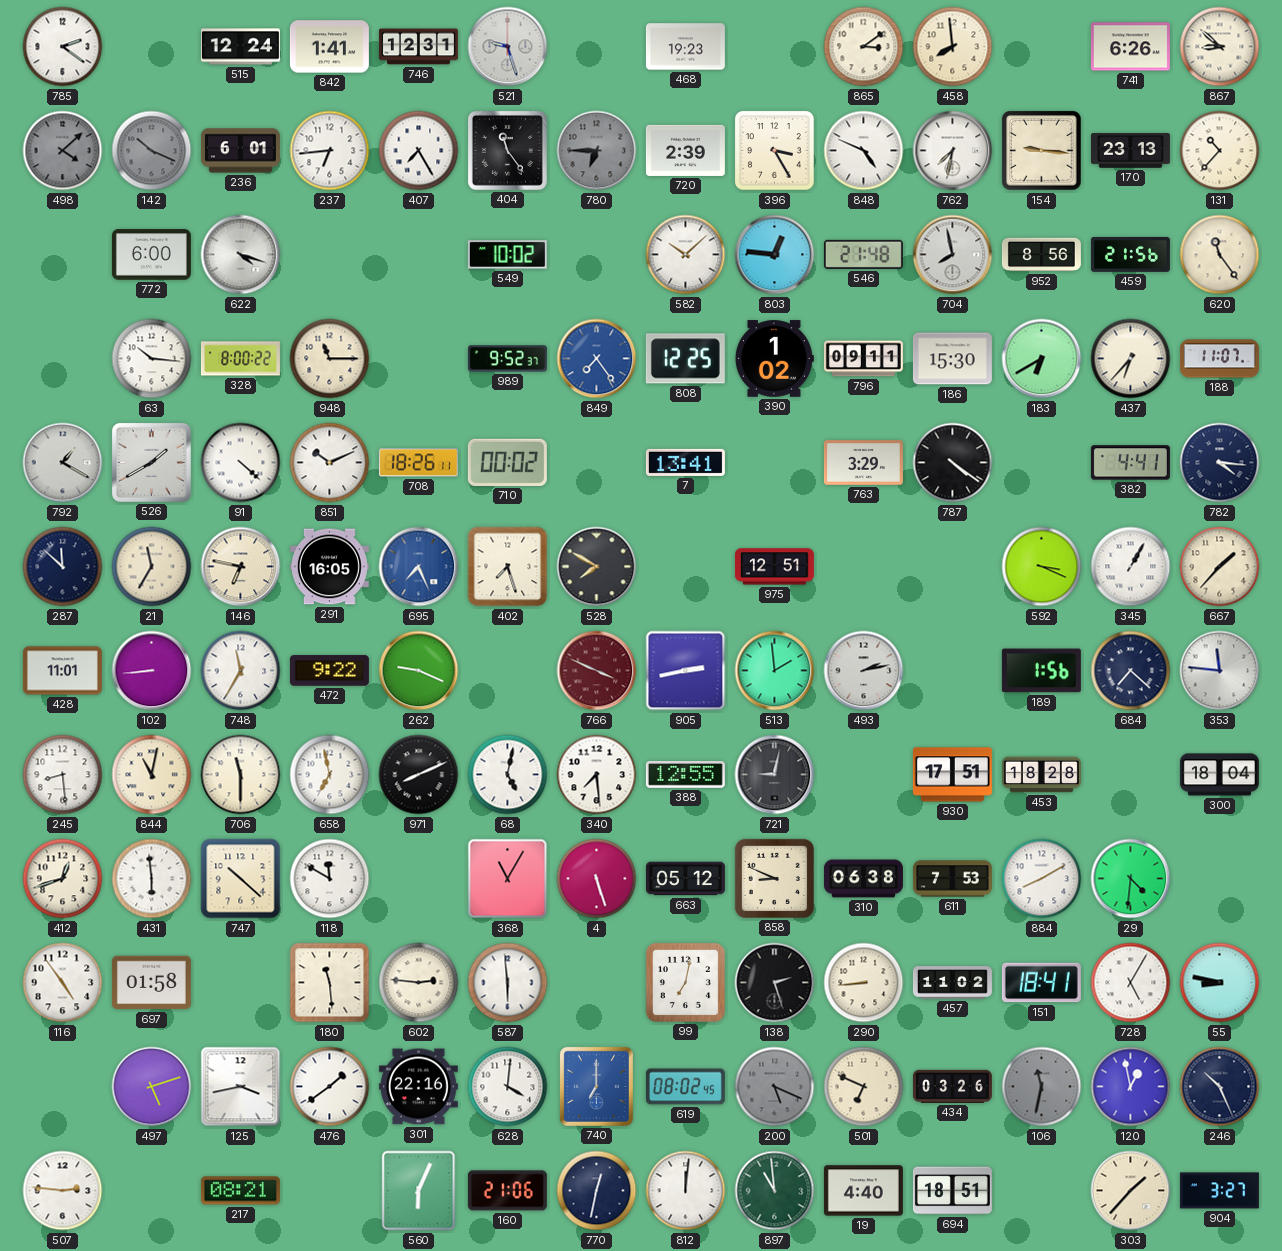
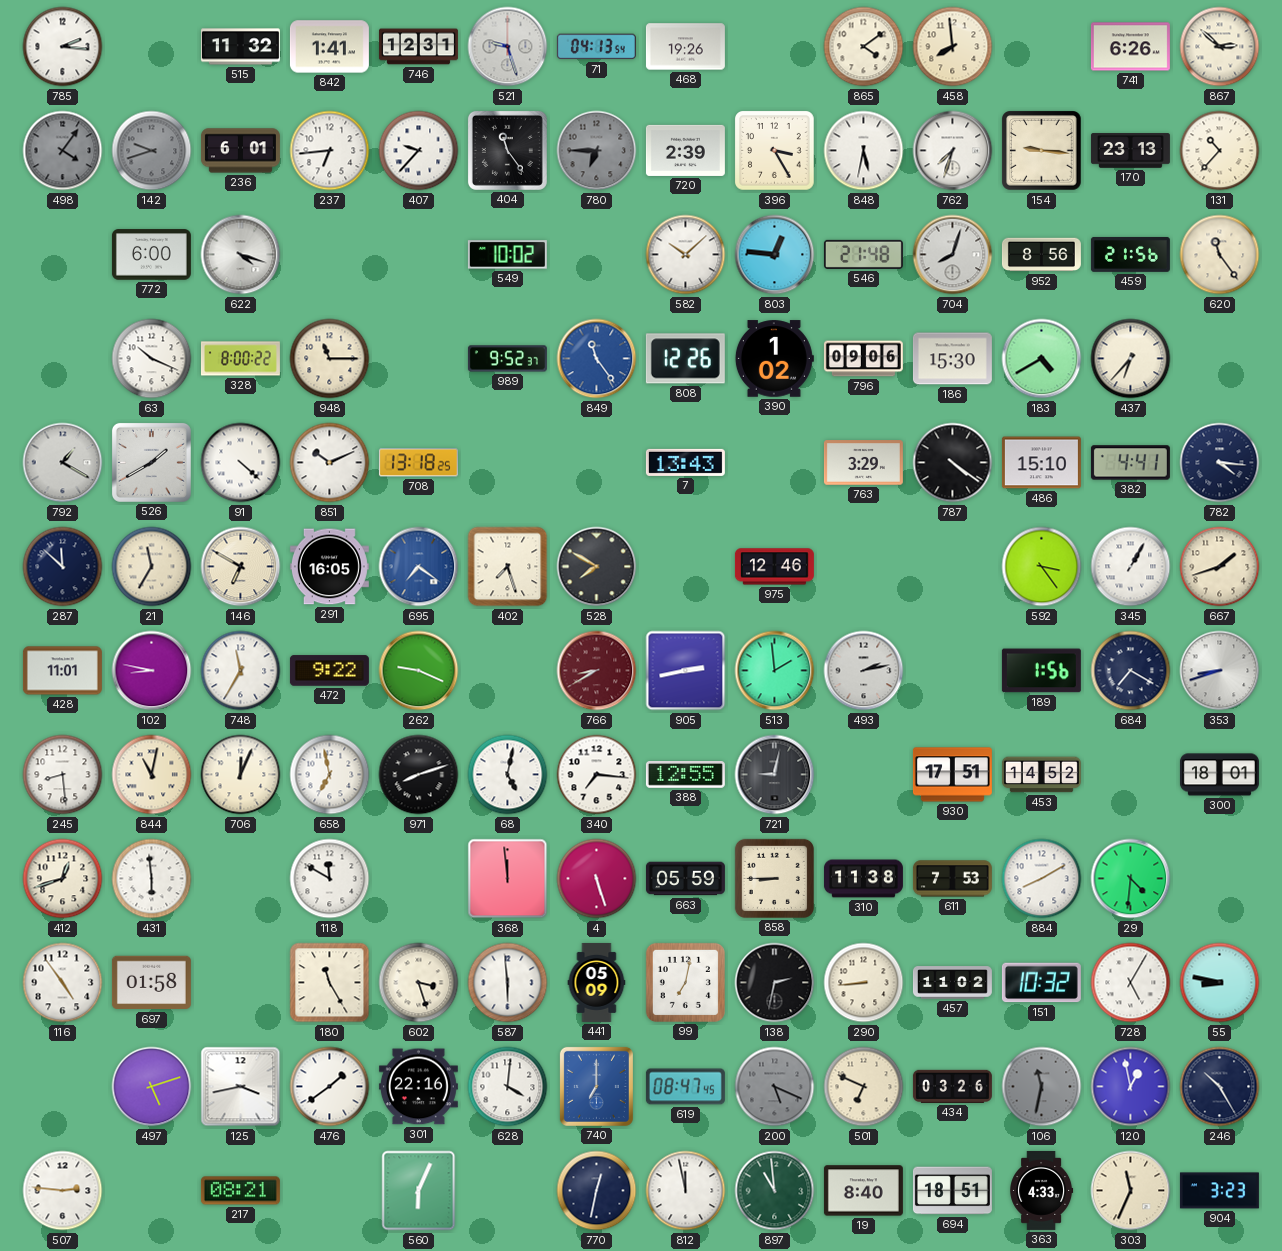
785: 2:21 -> 2:16 (63, 47)
515: 12:24 -> 11:32 (240, 47)
71: none -> 04:13 (596, 47)
468: 19:23 -> 19:26 (685, 47)
865: 3:09 -> 4:09 (864, 47)
867: 8:52 -> 2:52 (1220, 47)
498: 4:08 -> 4:06 (63, 151)
142: 10:19 -> 9:42 (152, 151)
407: 7:25 -> 9:37 (419, 151)
848: 4:49 -> 5:32 (864, 151)
762: 7:32 -> 7:33 (953, 151)
704: 7:58 -> 8:03 (953, 255)
63: 10:16 -> 10:19 (152, 359)
849: 7:24 -> 11:24 (597, 359)
808: 12:25 -> 12:26 (685, 359)
796: 09:11 -> 09:06 (863, 359)
183: 6:40 -> 4:40 (1042, 359)
188: 11:07 -> none (1219, 359)
708: 18:26 -> 13:18 (418, 463)
710: 00:02 -> none (507, 462)
7: 13:41 -> 13:43 (685, 462)
486: none -> 15:10 (1041, 463)
146: 6:47 -> 6:50 (241, 567)
695: 7:26 -> 7:21 (419, 567)
975: 12:51 -> 12:46 (774, 567)
592: 3:19 -> 3:24 (1042, 567)
667: 1:37 -> 1:42 (1220, 567)
102: 8:44 -> 8:47 (152, 671)
766: 3:49 -> 8:40 (597, 671)
684: 7:22 -> 7:20 (1131, 671)
353: 11:46 -> 8:42 (1220, 671)
706: 11:30 -> 12:04 (241, 775)
971: 8:11 -> 8:12 (419, 775)
340: 7:29 -> 7:16 (597, 775)
453: 18:28 -> 14:52 (1041, 775)
300: 18:04 -> 18:01 (1219, 775)
747: 10:22 -> none (241, 879)
368: 11:05 -> 11:59 (508, 879)
663: 05:12 -> 05:59 (685, 879)
858: 8:49 -> 8:45 (774, 878)
310: 06:38 -> 11:38 (863, 879)
180: 11:29 -> 11:25 (330, 983)
602: 2:46 -> 3:27 (419, 983)
441: none -> 05:09 (597, 982)
138: 2:27 -> 2:32 (775, 983)
151: 18:41 -> 10:32 (1041, 983)
619: 08:02 -> 08:47 (685, 1087)
246: 10:26 -> 10:25 (1220, 1087)
160: 21:06 -> none (507, 1191)
812: 12:01 -> 11:58 (686, 1191)
19: 4:40 -> 8:40 (863, 1191)
363: none -> 4:33 (1042, 1190)
303: 1:37 -> 11:34 (1131, 1191)
904: 3:27 -> 3:23 (1219, 1191)
